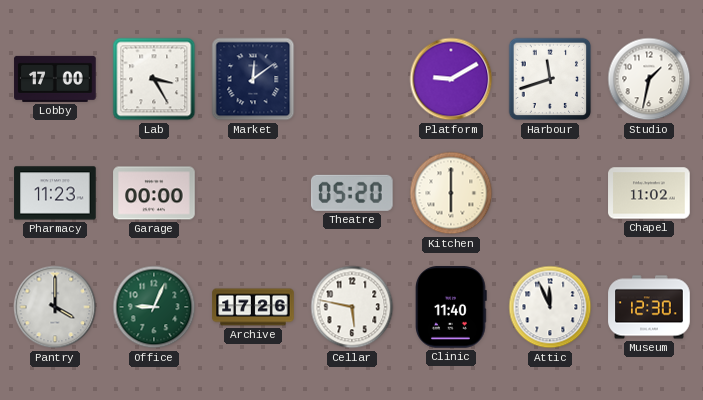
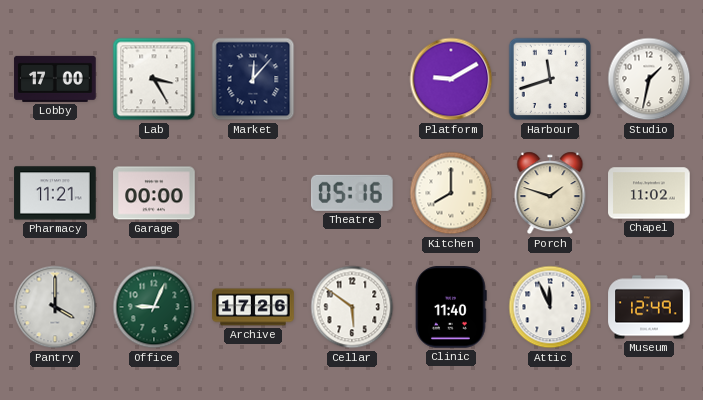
Market: 12:09 -> 12:07 (253, 79)
Pharmacy: 11:23 -> 11:21 (55, 193)
Theatre: 05:20 -> 05:16 (352, 193)
Kitchen: 6:00 -> 8:00 (451, 193)
Porch: none -> 1:48 (550, 193)
Cellar: 5:47 -> 5:51 (352, 307)
Museum: 12:30 -> 12:49 (649, 307)
